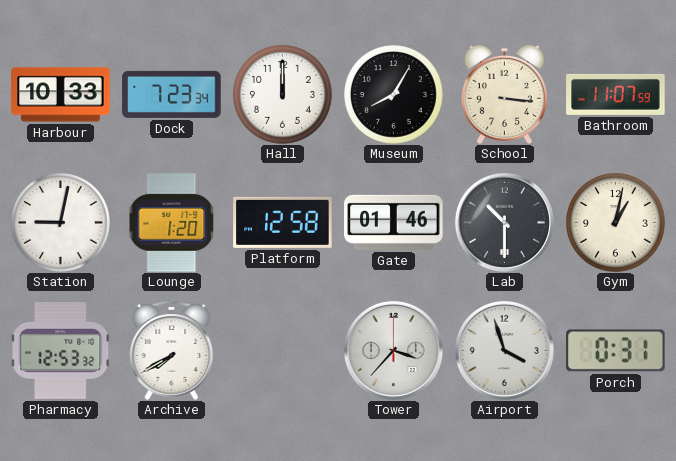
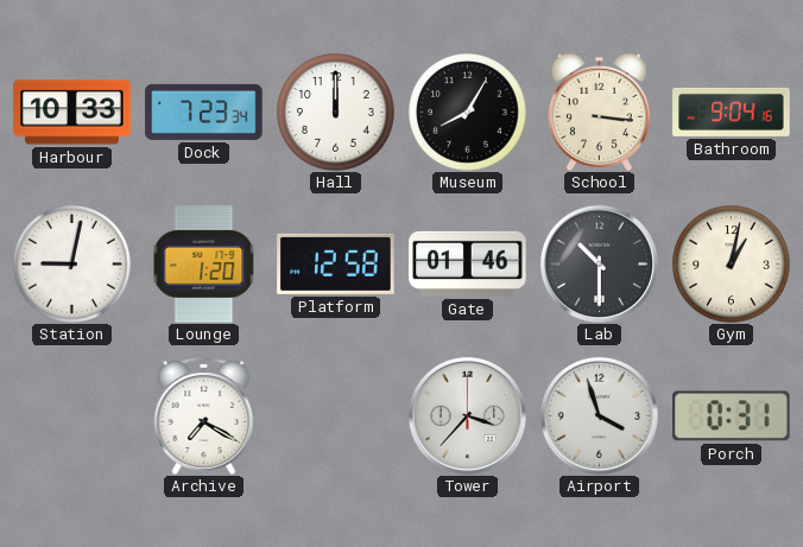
Bathroom: 11:07 -> 9:04 (732, 112)
Pharmacy: 12:53 -> none (60, 351)
Archive: 7:40 -> 7:20 (204, 415)
